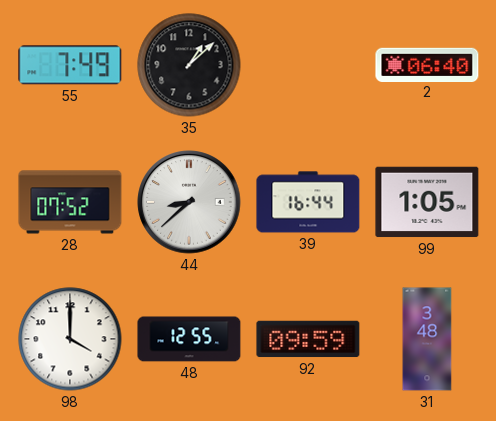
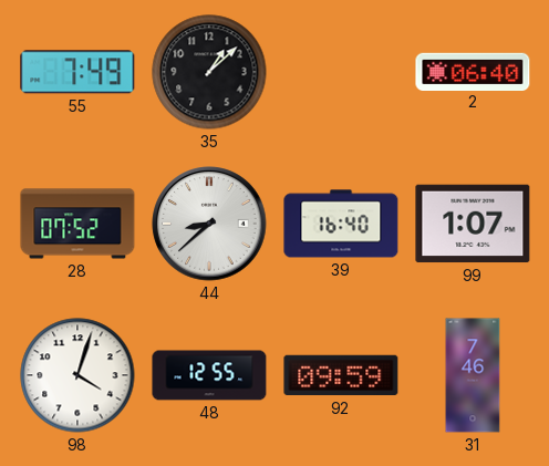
39: 16:44 -> 16:40 (341, 224)
99: 1:05 -> 1:07 (473, 224)
98: 4:00 -> 4:03 (77, 375)
31: 3:48 -> 7:46 (473, 375)
